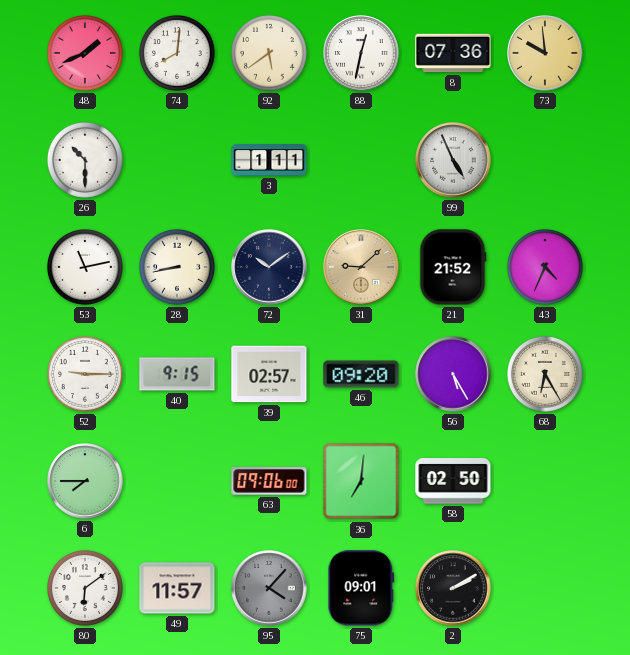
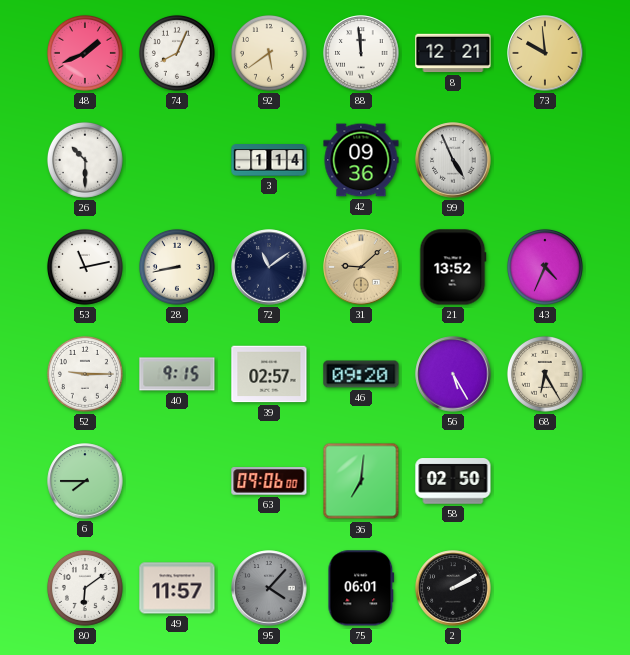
74: 8:01 -> 8:04 (177, 53)
88: 12:32 -> 11:59 (361, 53)
8: 07:36 -> 12:21 (453, 53)
3: 1:11 -> 1:14 (269, 161)
42: none -> 09:36 (361, 160)
72: 10:09 -> 11:09 (269, 267)
21: 21:52 -> 13:52 (453, 267)
75: 09:01 -> 06:01 (361, 588)
